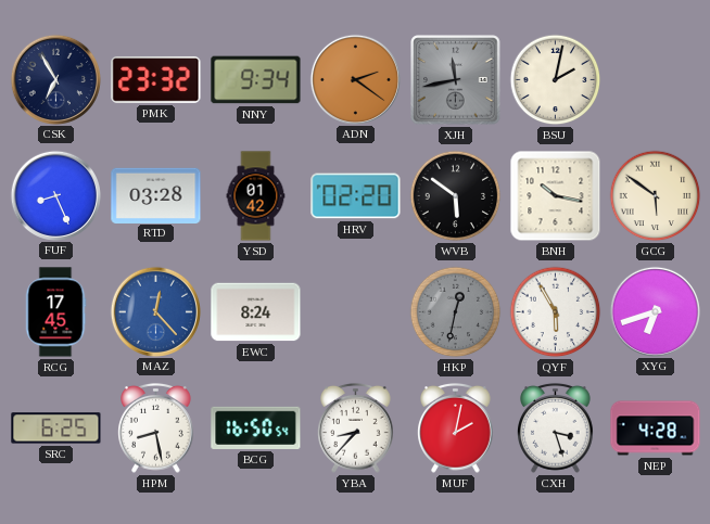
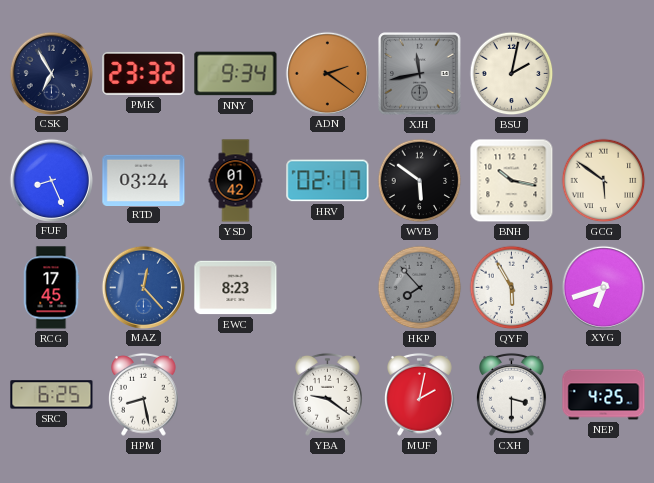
RTD: 03:28 -> 03:24 (144, 180)
HRV: 02:20 -> 02:17 (328, 181)
EWC: 8:24 -> 8:23 (236, 288)
HKP: 12:32 -> 7:53 (420, 288)
BCG: 16:50 -> none (256, 427)
YBA: 8:37 -> 9:21 (328, 394)
CXH: 3:27 -> 3:30 (512, 394)
NEP: 4:28 -> 4:25 (604, 395)
